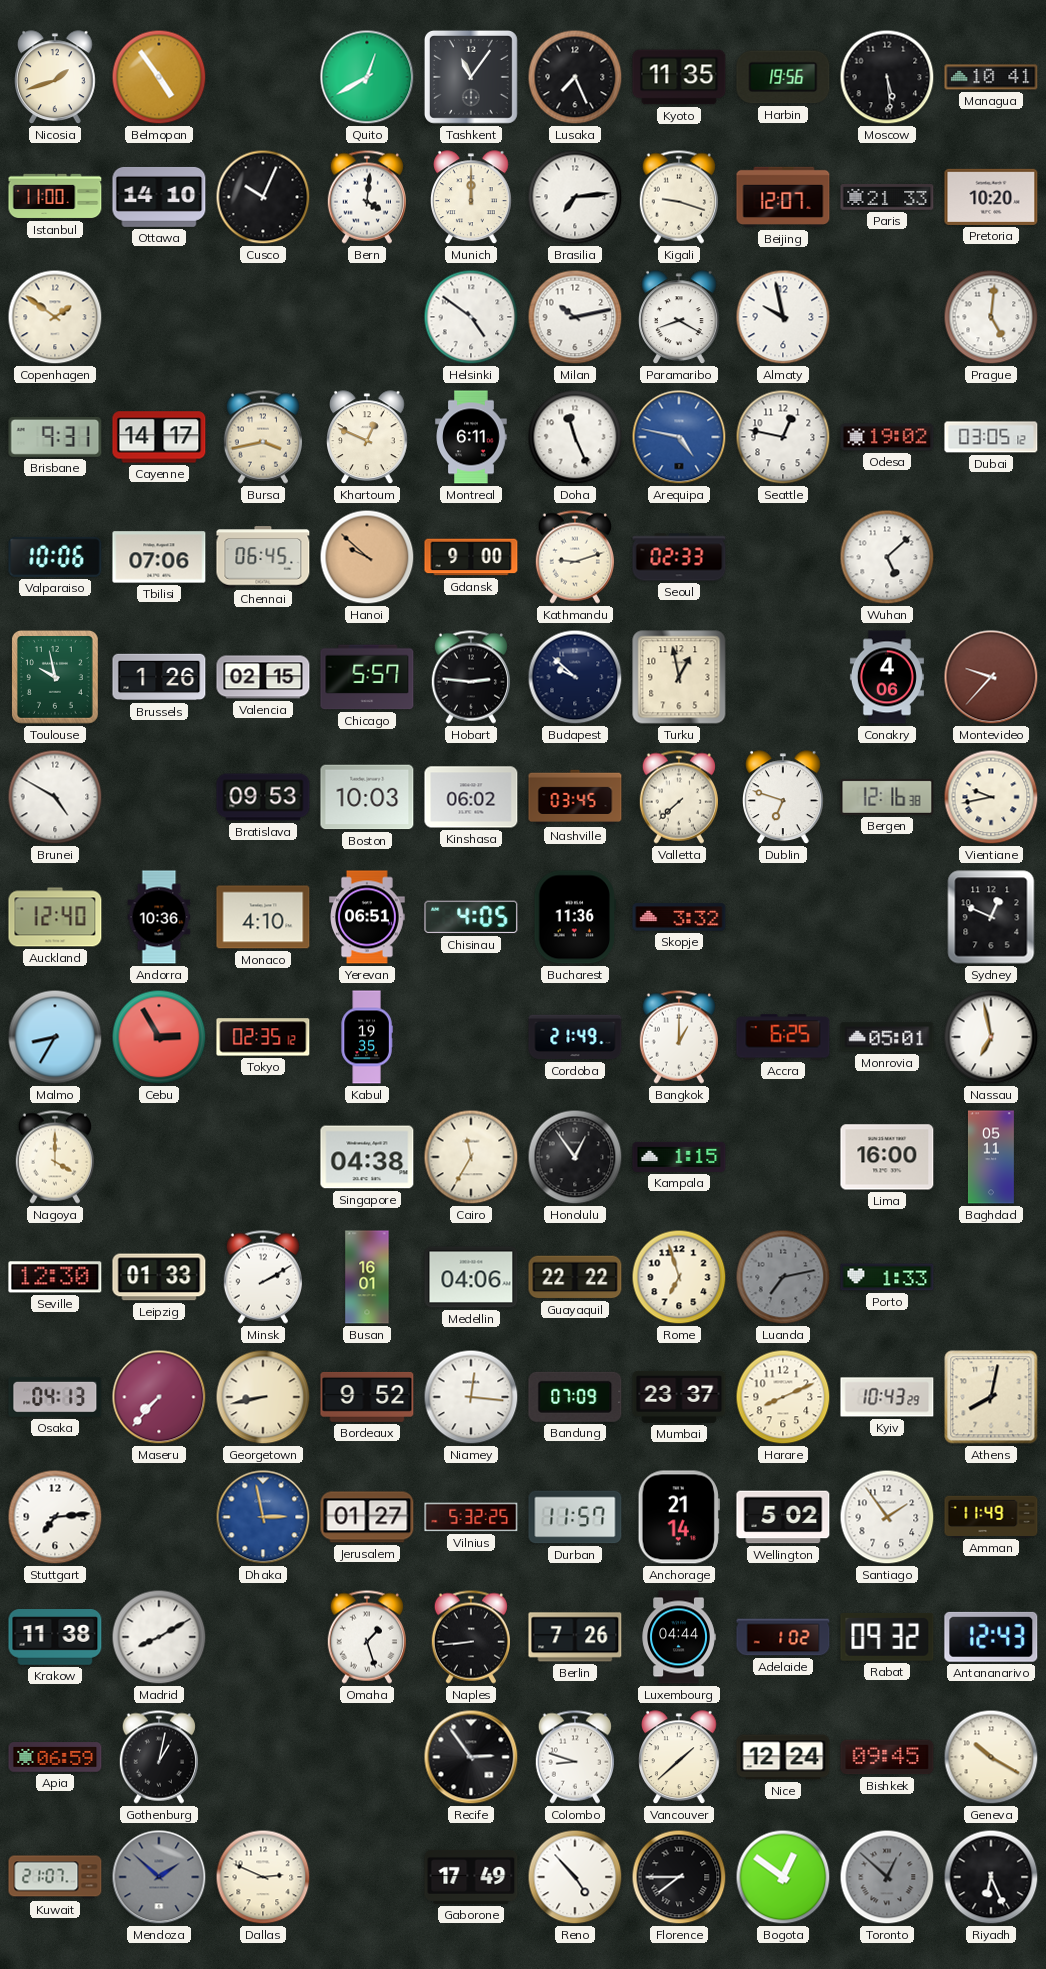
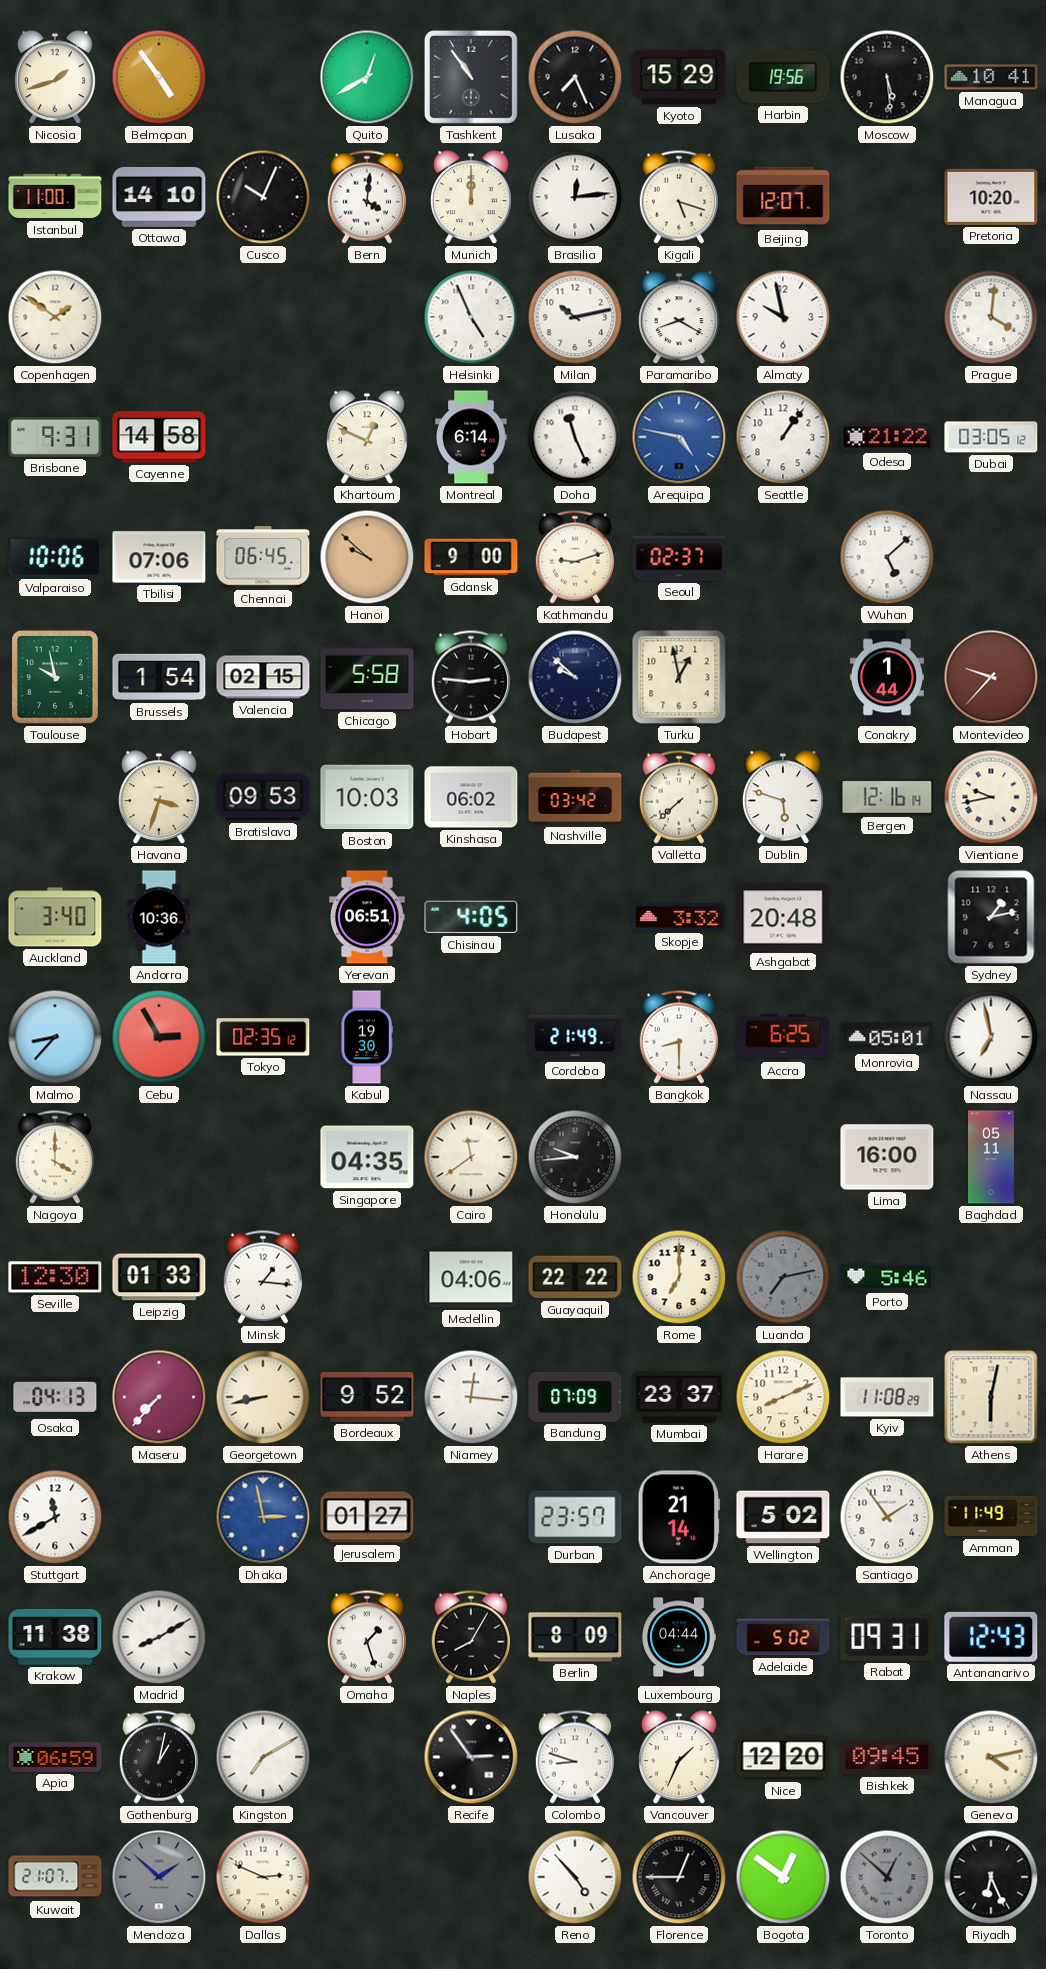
Tashkent: 11:06 -> 10:54 (471, 77)
Kyoto: 11:35 -> 15:29 (679, 77)
Brasilia: 7:14 -> 12:14 (575, 197)
Kigali: 9:18 -> 5:18 (678, 197)
Paris: 21:33 -> none (887, 197)
Helsinki: 4:51 -> 4:56 (471, 317)
Prague: 5:01 -> 4:01 (991, 317)
Cayenne: 14:17 -> 14:58 (159, 437)
Bursa: 3:43 -> none (262, 437)
Montreal: 6:11 -> 6:14 (471, 437)
Seattle: 12:47 -> 1:06 (783, 437)
Odesa: 19:02 -> 21:22 (887, 437)
Seoul: 02:33 -> 02:37 (679, 557)
Brussels: 1:26 -> 1:54 (159, 677)
Chicago: 5:57 -> 5:58 (367, 677)
Conakry: 4:06 -> 1:44 (887, 677)
Brunei: 4:50 -> none (55, 797)
Havana: none -> 3:33 (160, 798)
Nashville: 03:45 -> 03:42 (575, 797)
Dublin: 6:48 -> 5:48 (784, 798)
Bergen: 12:16:38 -> 12:16:14 (887, 797)
Auckland: 12:40 -> 3:40 (55, 917)
Monaco: 4:10 -> none (263, 917)
Bucharest: 11:36 -> none (575, 917)
Ashgabat: none -> 20:48 (783, 917)
Sydney: 12:49 -> 1:13 (991, 917)
Malmo: 8:35 -> 8:37 (55, 1037)
Kabul: 19:35 -> 19:30 (367, 1037)
Bangkok: 1:00 -> 8:30 (678, 1037)
Singapore: 04:38 -> 04:35 (367, 1157)
Cairo: 11:35 -> 11:39 (471, 1157)
Honolulu: 12:54 -> 9:44 (575, 1157)
Kampala: 1:15 -> none (679, 1157)
Minsk: 2:10 -> 1:16 (262, 1277)
Busan: 16:01 -> none (367, 1277)
Rome: 6:57 -> 7:00 (679, 1277)
Porto: 1:33 -> 5:46 (887, 1277)
Kyiv: 10:43 -> 11:08 (887, 1397)
Athens: 8:02 -> 6:02 (991, 1397)
Stuttgart: 7:14 -> 11:40 (55, 1517)
Vilnius: 5:32 -> none (471, 1517)
Durban: 11:57 -> 23:57 (575, 1517)
Naples: 8:44 -> 8:05 (470, 1637)
Berlin: 7:26 -> 8:09 (575, 1637)
Adelaide: 1:02 -> 5:02 (783, 1637)
Rabat: 09:32 -> 09:31 (887, 1637)
Kingston: none -> 7:10 (263, 1757)
Vancouver: 1:38 -> 1:34 (680, 1758)
Nice: 12:24 -> 12:20 (783, 1757)
Geneva: 10:20 -> 4:13 (991, 1757)
Gaborone: 17:49 -> none (471, 1877)
Florence: 7:45 -> 12:45 (679, 1877)
